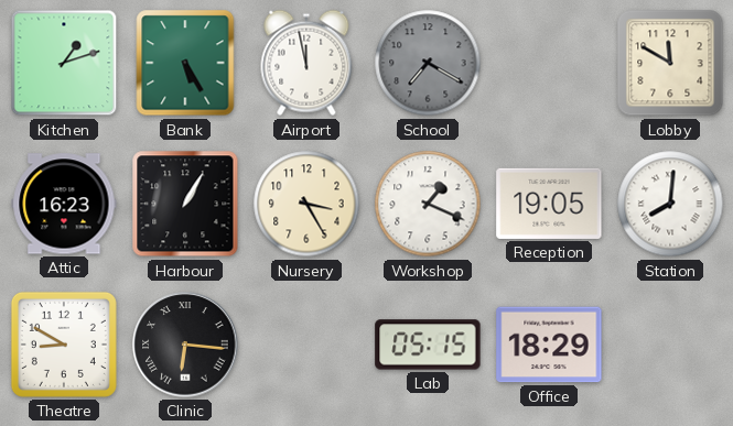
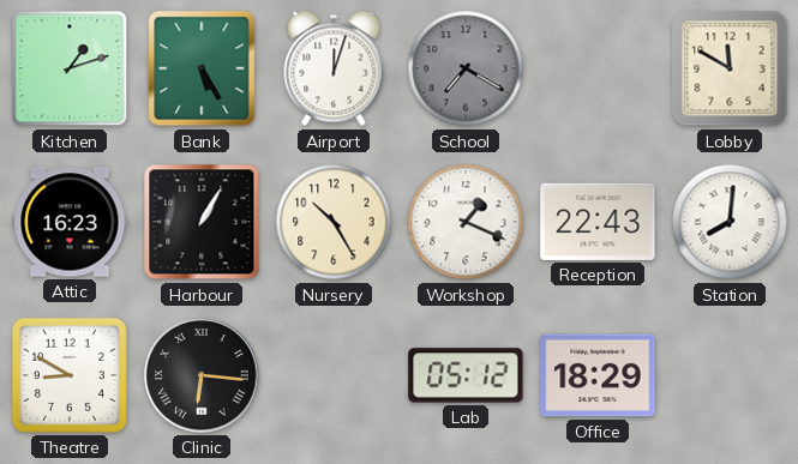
Airport: 11:58 -> 12:03 (334, 68)
Nursery: 3:25 -> 10:25 (334, 222)
Reception: 19:05 -> 22:43 (598, 222)
Lab: 05:15 -> 05:12 (466, 375)
